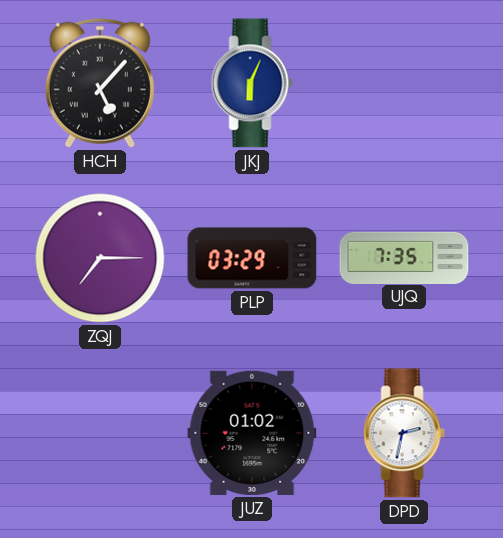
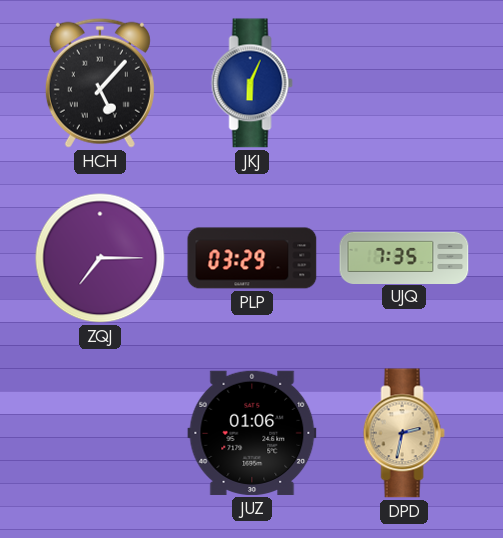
JUZ: 01:02 -> 01:06 (252, 433)
DPD dial: white -> champagne (404, 433)
